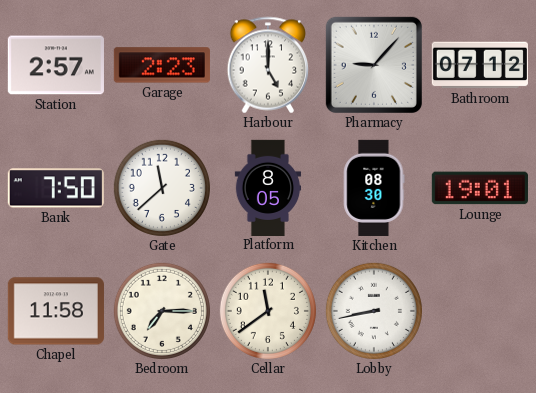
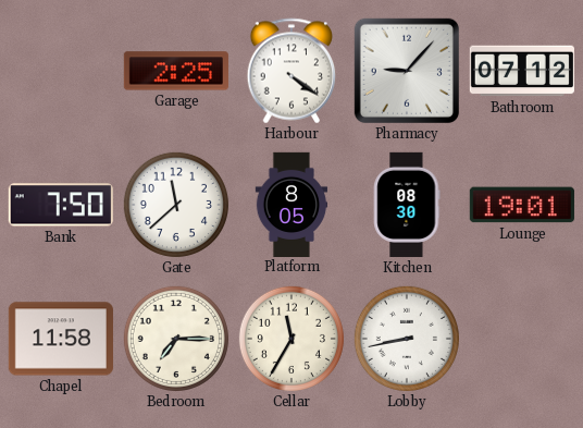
Station: 2:57 -> none (56, 65)
Garage: 2:23 -> 2:25 (176, 71)
Harbour: 5:00 -> 4:21 (291, 71)
Cellar: 11:39 -> 11:35 (291, 339)
